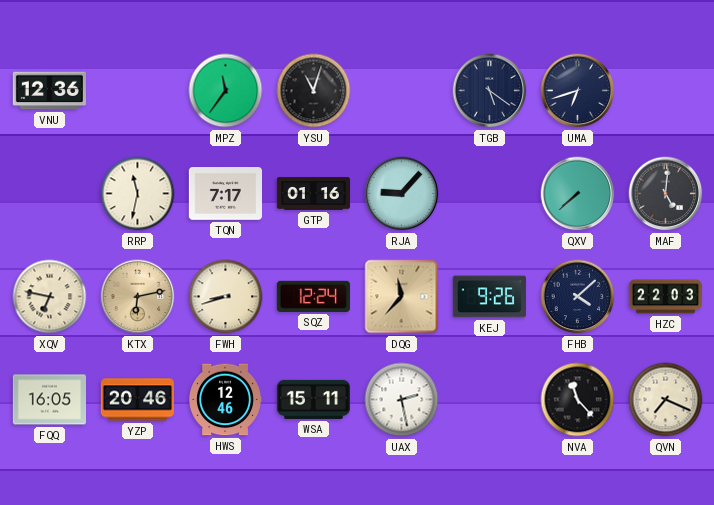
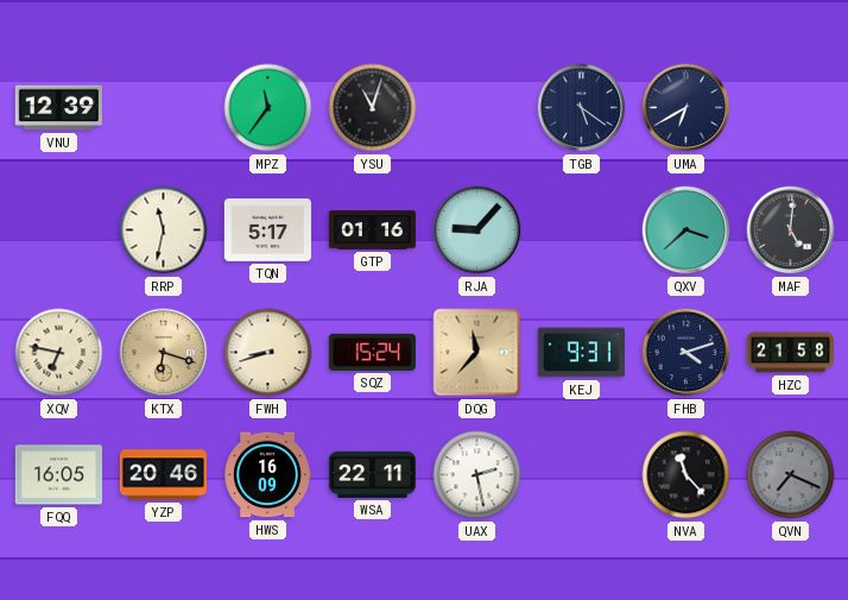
VNU: 12:36 -> 12:39 (58, 108)
UMA: 6:42 -> 6:40 (686, 108)
TQN: 7:17 -> 5:17 (267, 230)
QXV: 7:38 -> 3:38 (686, 230)
KTX: 6:13 -> 6:18 (164, 353)
SQZ: 12:24 -> 15:24 (372, 352)
KEJ: 9:26 -> 9:31 (581, 353)
FHB: 4:08 -> 4:12 (686, 353)
HZC: 22:03 -> 21:58 (790, 353)
HWS: 12:46 -> 16:09 (267, 475)
WSA: 15:11 -> 22:11 (372, 474)
QVN dial: cream -> grey (791, 475)
